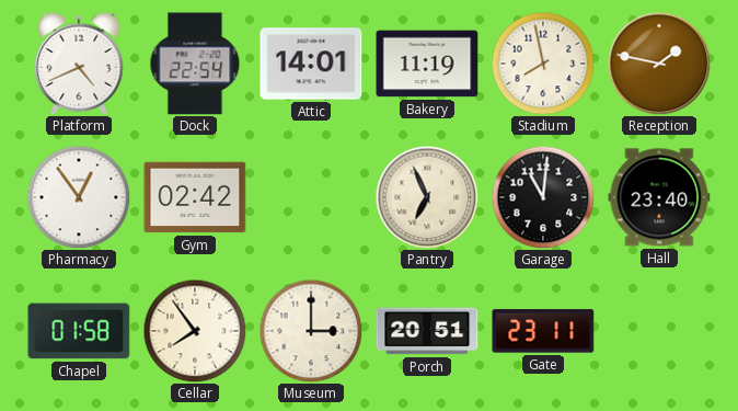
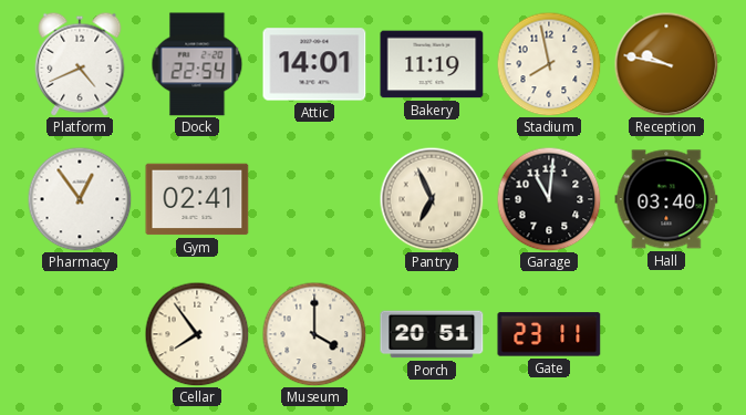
Reception: 1:47 -> 9:47 (666, 64)
Gym: 02:42 -> 02:41 (197, 199)
Hall: 23:40 -> 03:40 (666, 199)
Chapel: 01:58 -> none (79, 331)
Museum: 3:00 -> 4:00 (314, 334)
